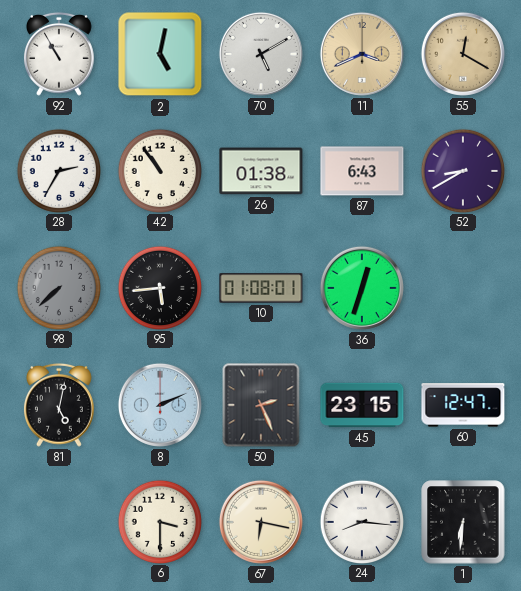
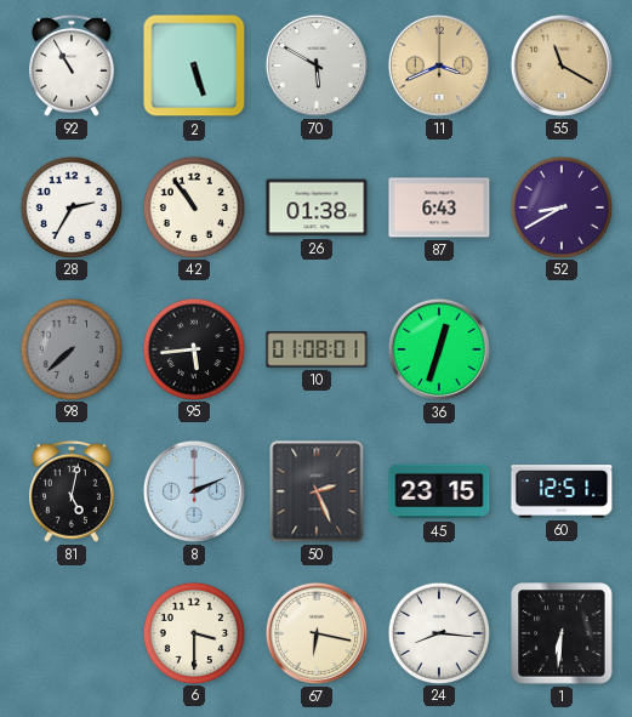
2: 5:02 -> 5:27 (194, 66)
70: 5:10 -> 5:50 (317, 66)
55: 12:20 -> 11:20 (562, 66)
60: 12:47 -> 12:51 (562, 491)
